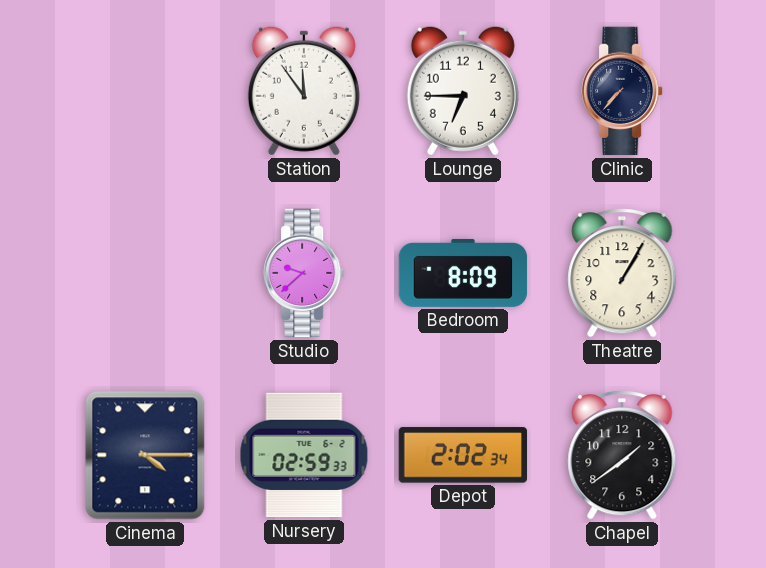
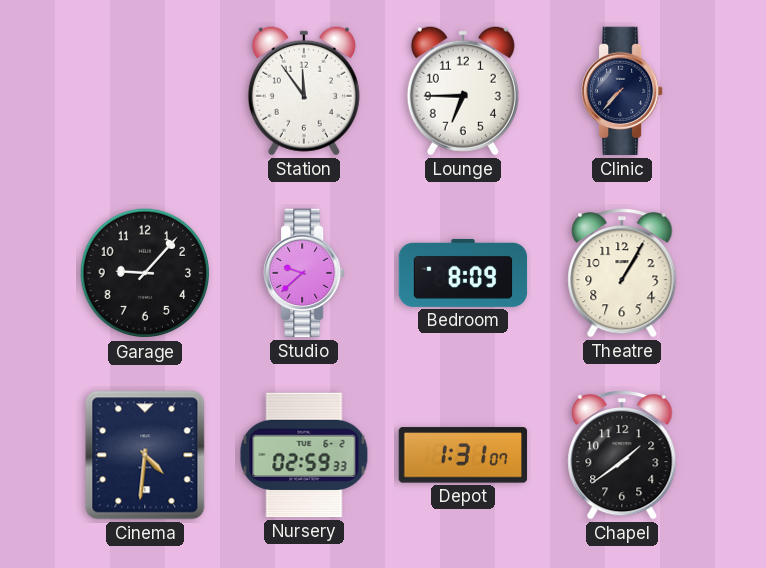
Garage: none -> 9:07 (145, 273)
Cinema: 4:15 -> 4:31 (145, 455)
Depot: 2:02 -> 1:31 (463, 455)
